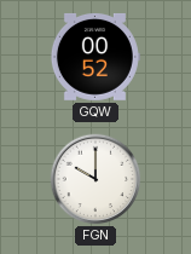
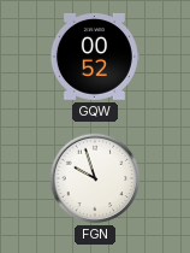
FGN: 10:00 -> 9:57 (95, 178)
